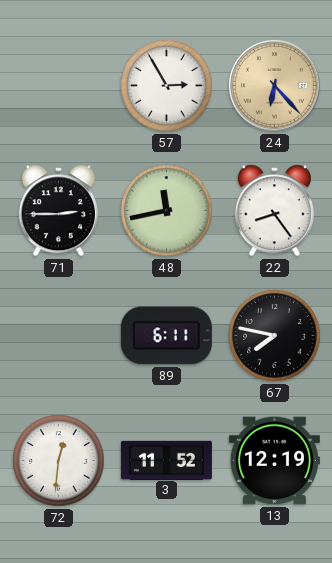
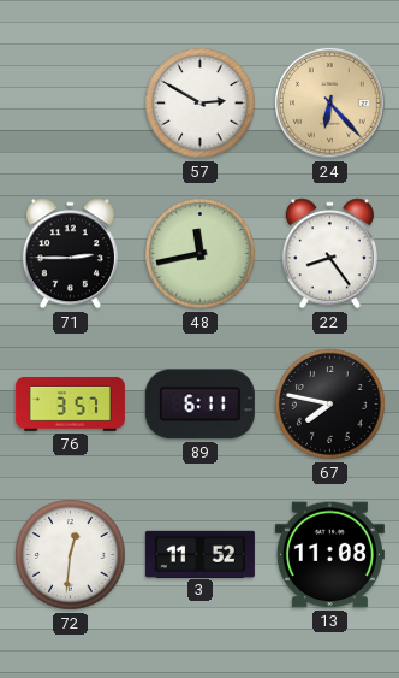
57: 2:55 -> 2:50 (201, 104)
76: none -> 3:57 (70, 403)
13: 12:19 -> 11:08 (329, 555)
